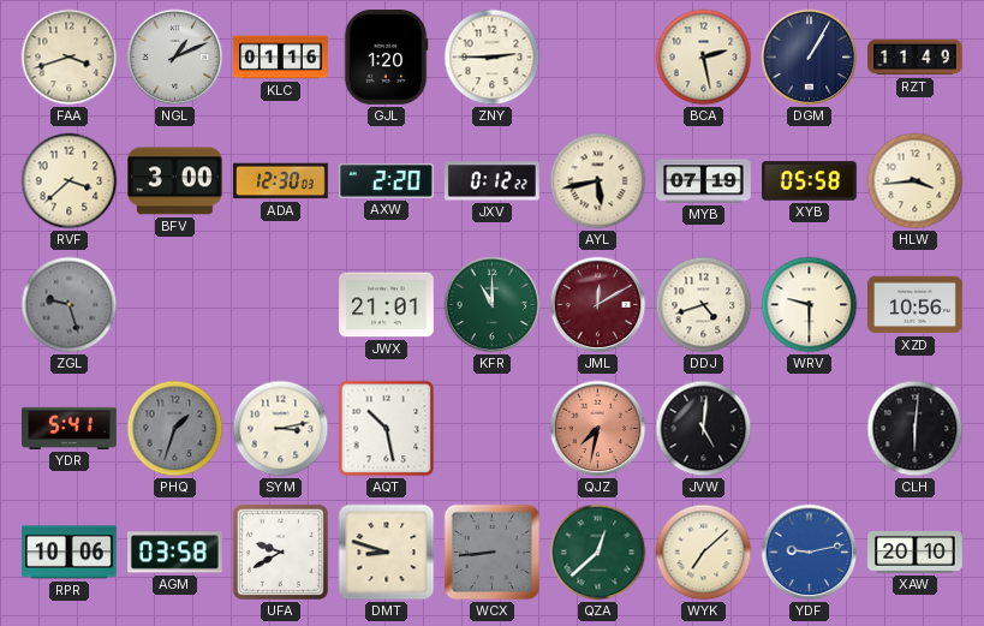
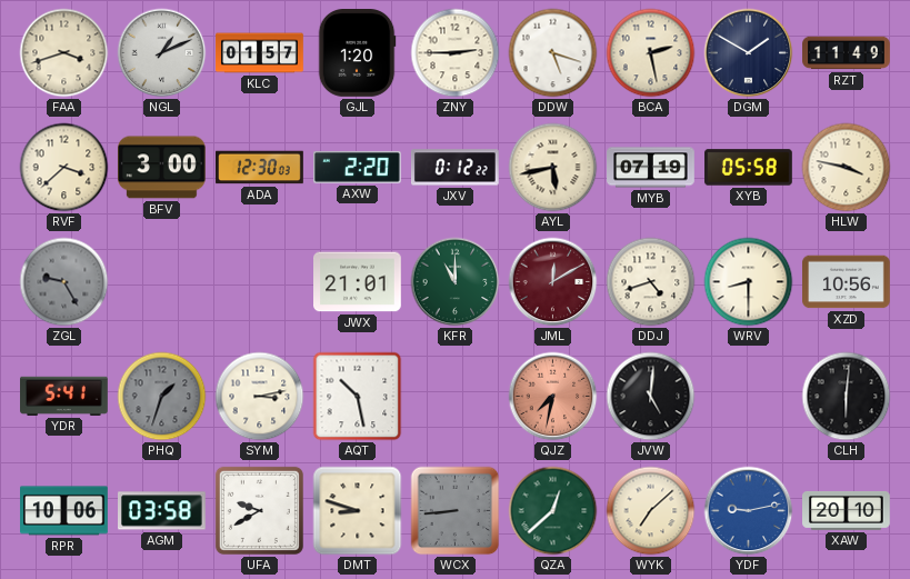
KLC: 01:16 -> 01:57 (260, 53)
DDW: none -> 5:18 (553, 53)
DGM: 1:05 -> 1:50 (749, 53)
HLW: 3:44 -> 3:47 (847, 168)
ZGL: 9:27 -> 9:25 (64, 282)
WRV: 9:30 -> 8:30 (749, 282)
